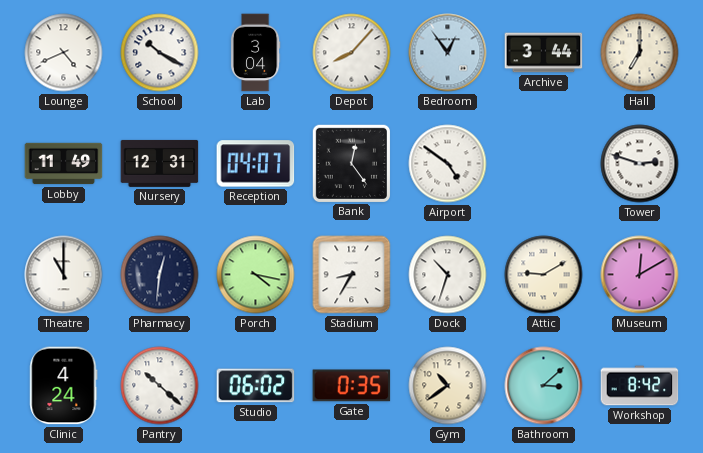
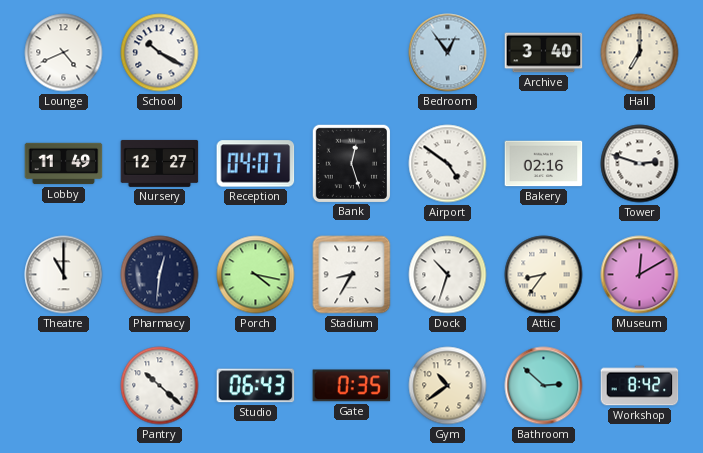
Lab: 3:04 -> none (255, 53)
Depot: 8:07 -> none (352, 53)
Archive: 3:44 -> 3:40 (544, 53)
Nursery: 12:31 -> 12:27 (160, 163)
Bank: 12:24 -> 12:27 (351, 163)
Bakery: none -> 02:16 (544, 164)
Attic: 9:10 -> 8:36 (544, 275)
Clinic: 4:24 -> none (64, 386)
Studio: 06:02 -> 06:43 (256, 386)
Bathroom: 3:08 -> 2:52 (544, 386)
